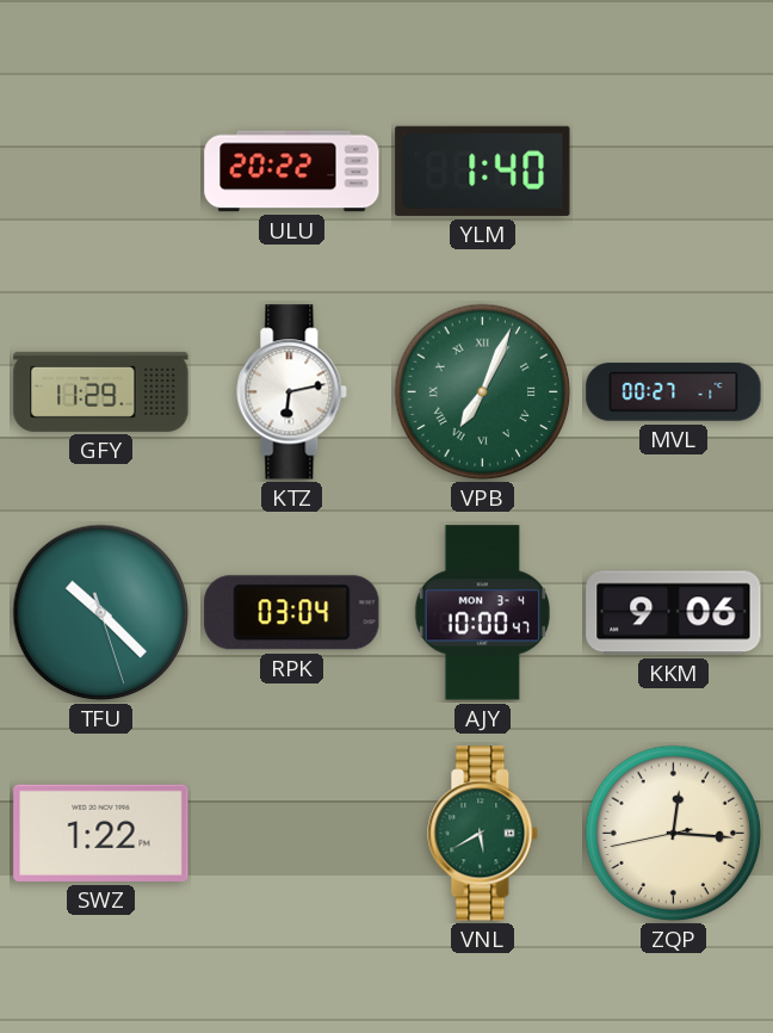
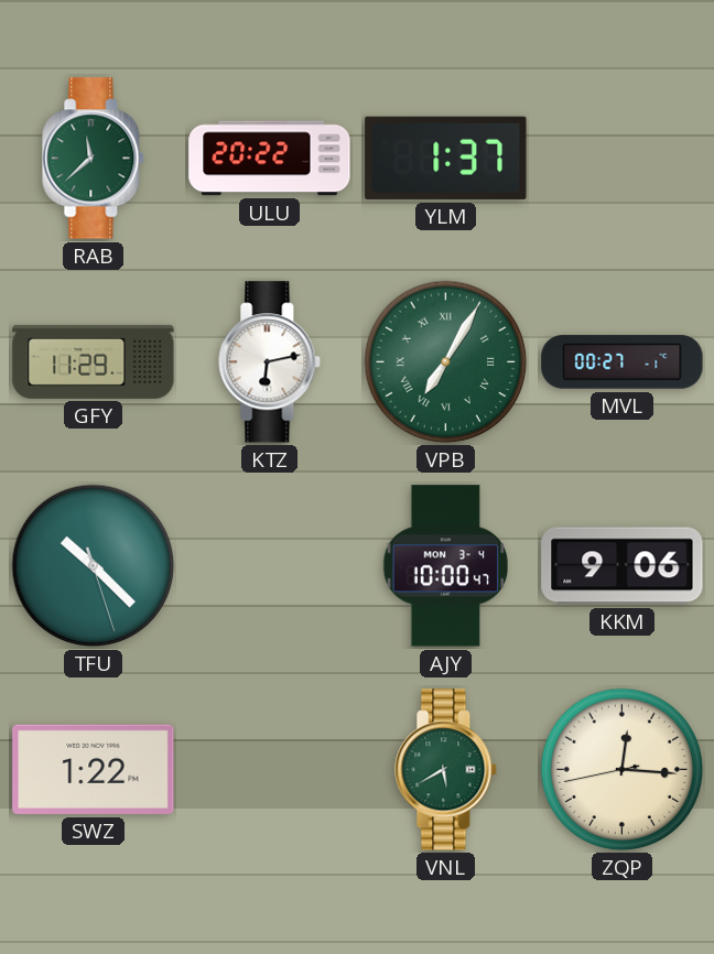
RAB: none -> 11:38 (94, 159)
YLM: 1:40 -> 1:37 (446, 158)
VPB: 7:04 -> 7:05 (446, 362)
RPK: 03:04 -> none (292, 613)
